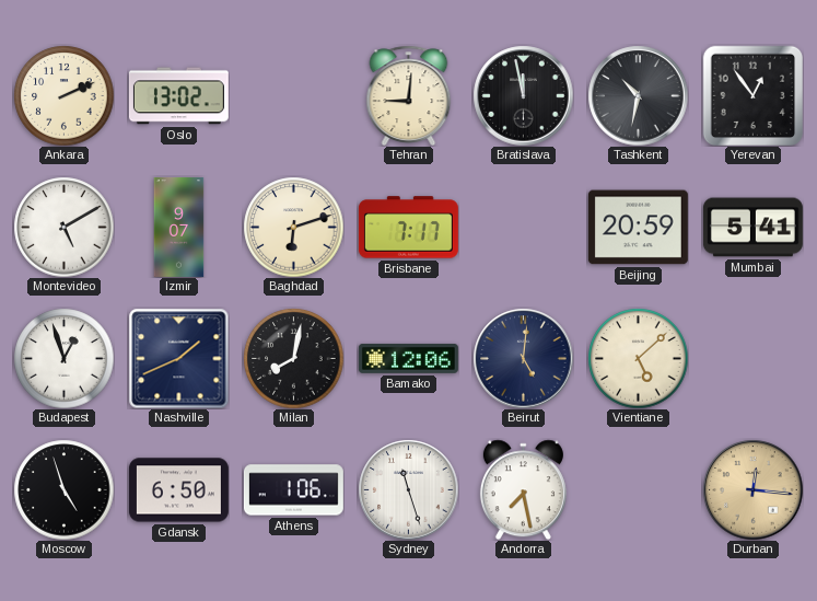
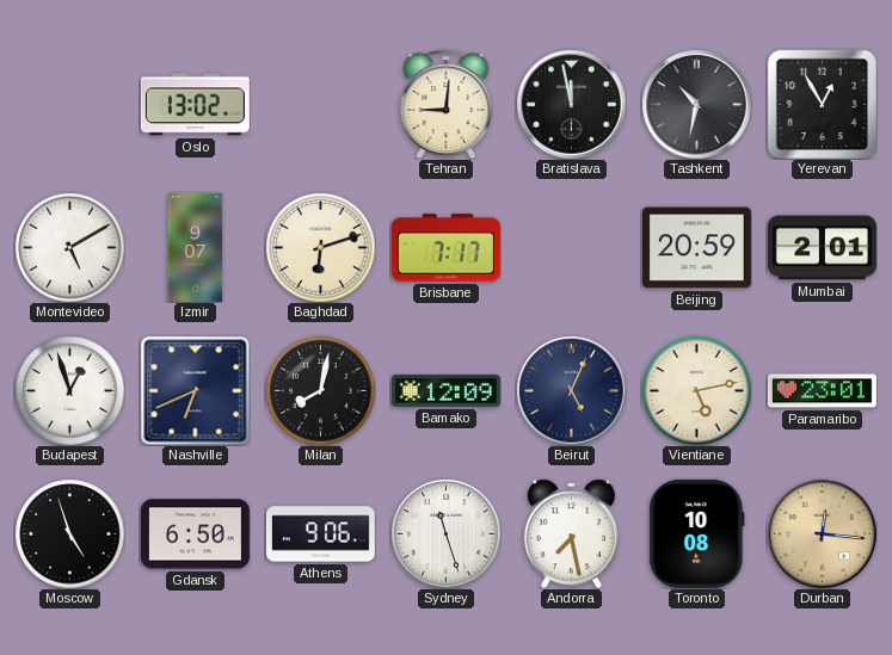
Ankara: 2:11 -> none (63, 95)
Yerevan: 12:54 -> 12:55 (822, 104)
Mumbai: 5:41 -> 2:01 (822, 248)
Nashville: 1:41 -> 6:41 (195, 390)
Bamako: 12:06 -> 12:09 (445, 390)
Beirut: 5:01 -> 5:04 (571, 390)
Vientiane: 5:08 -> 5:13 (696, 390)
Paramaribo: none -> 23:01 (822, 391)
Athens: 1:06 -> 9:06 (320, 534)
Toronto: none -> 10:08 (697, 533)
